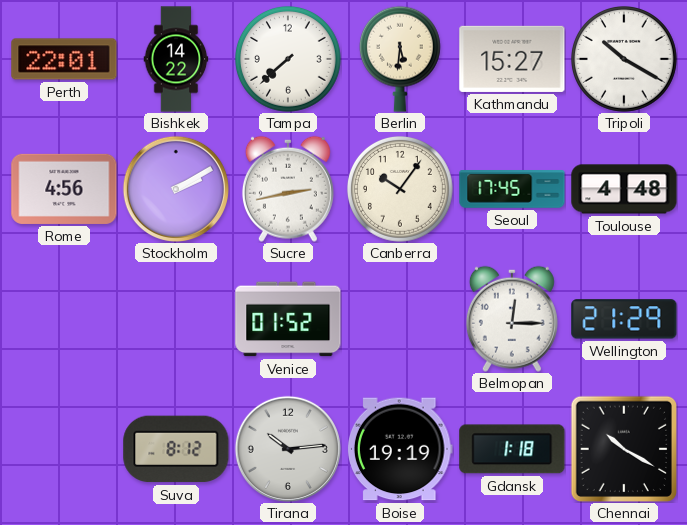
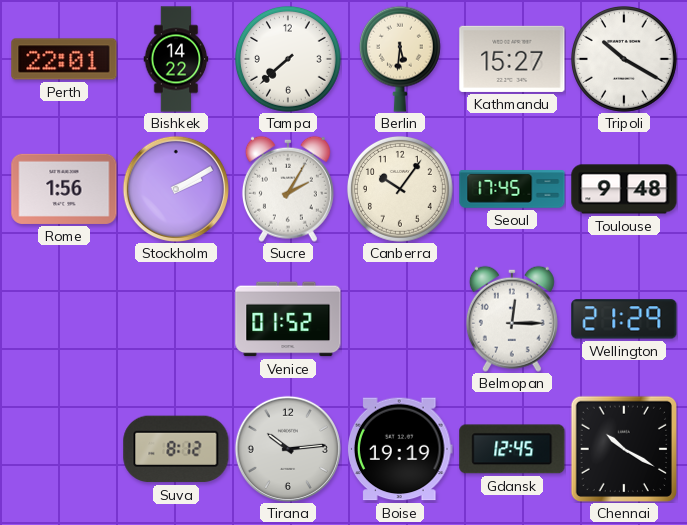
Rome: 4:56 -> 1:56 (64, 189)
Sucre: 2:43 -> 2:05 (288, 189)
Toulouse: 4:48 -> 9:48 (624, 189)
Gdansk: 1:18 -> 12:45 (512, 449)
